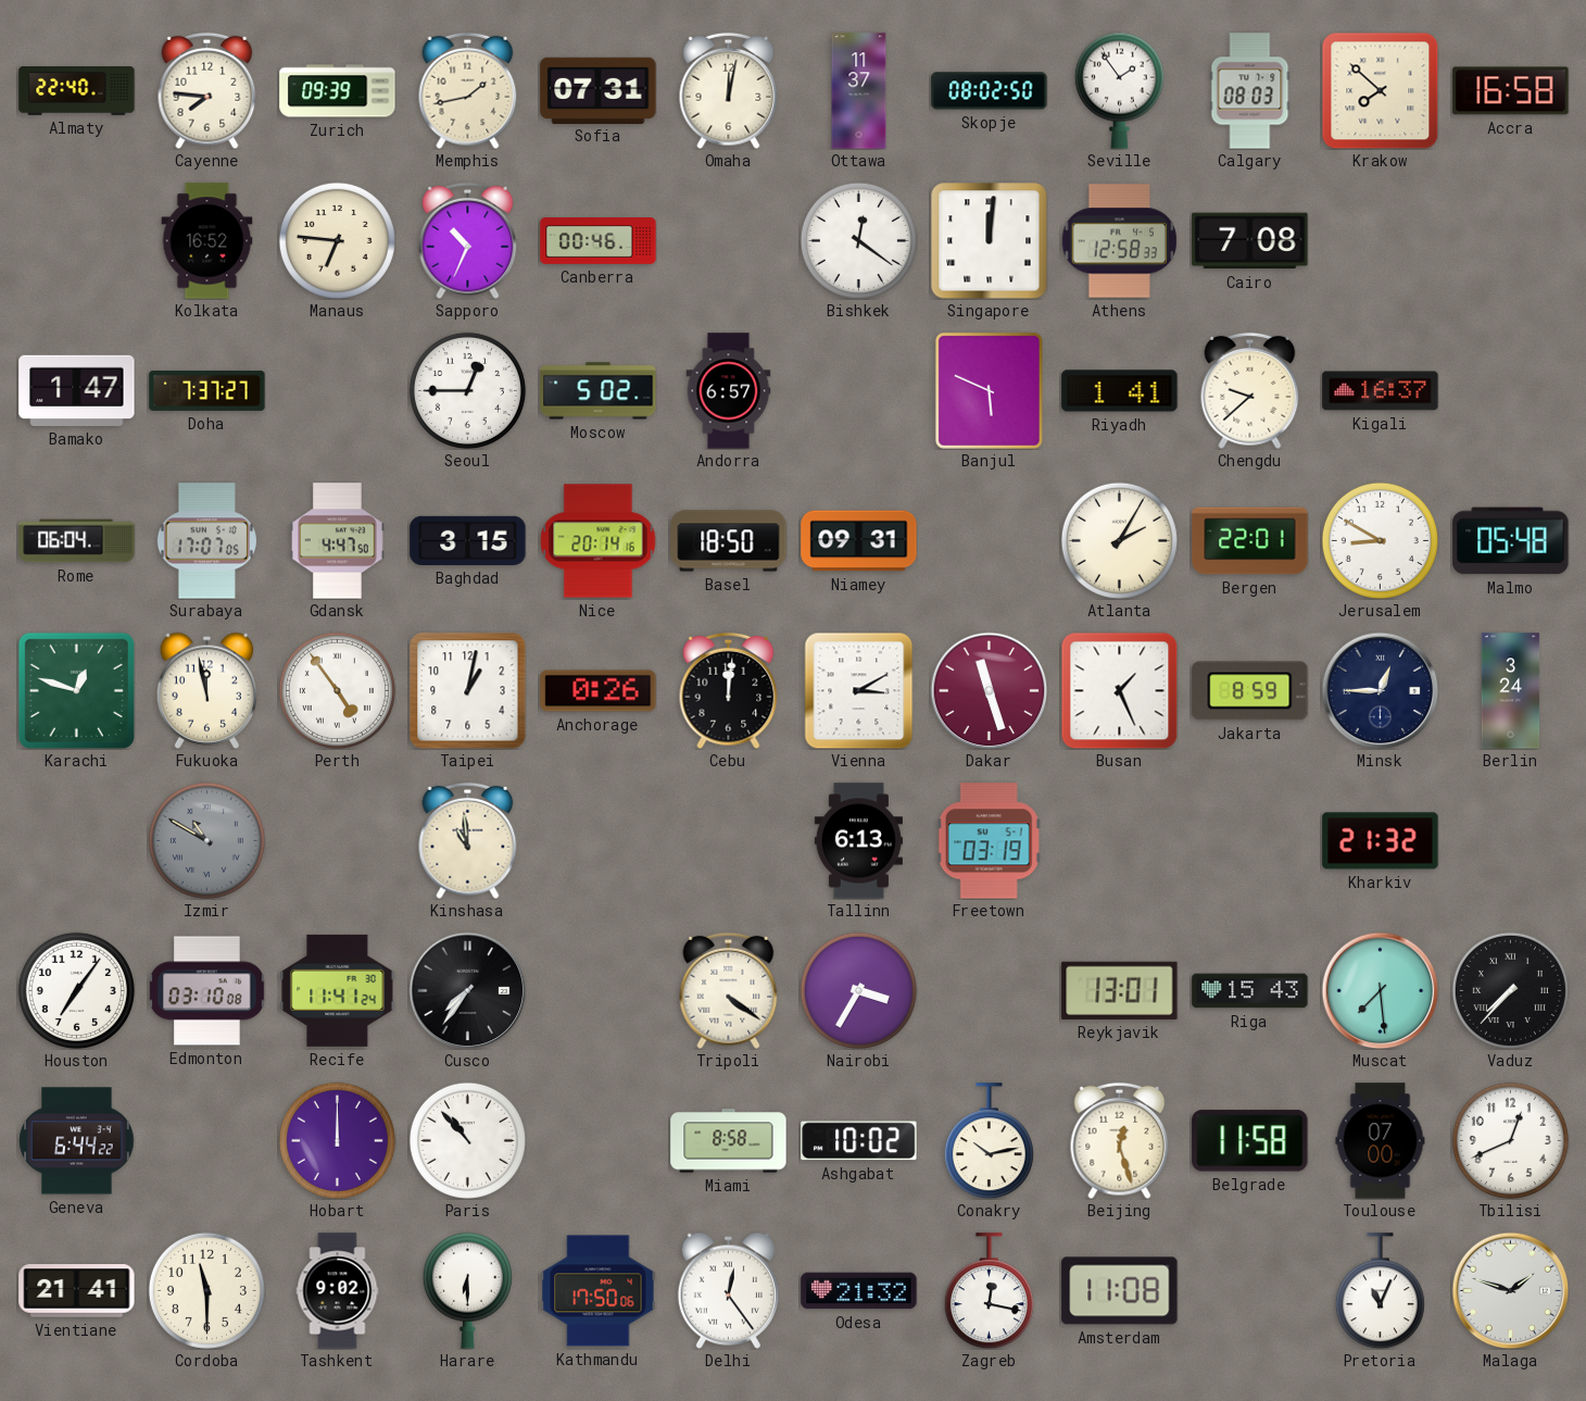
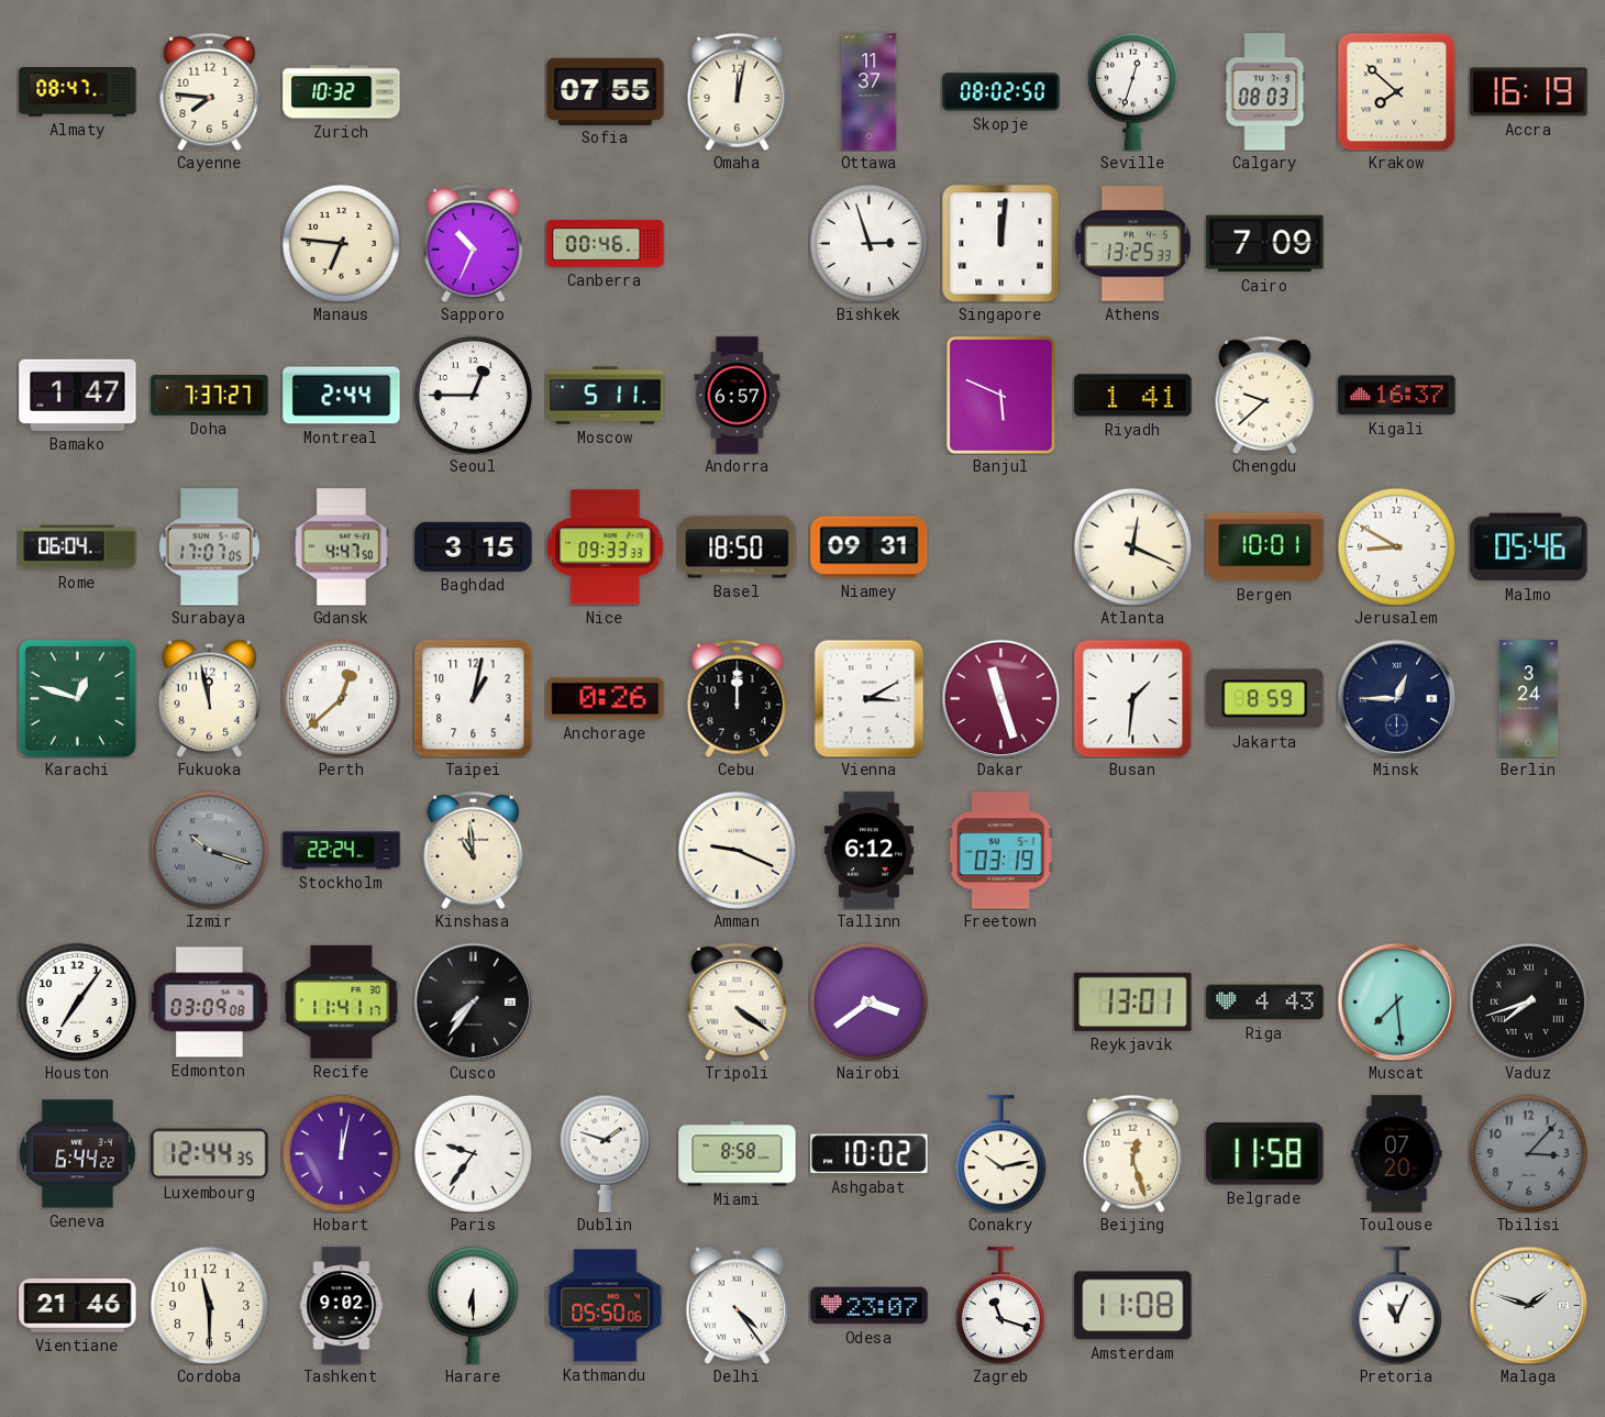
Almaty: 22:40 -> 08:47 (78, 92)
Zurich: 09:39 -> 10:32 (342, 92)
Memphis: 1:43 -> none (468, 90)
Sofia: 07:31 -> 07:55 (606, 91)
Seville: 1:54 -> 12:33 (1132, 91)
Accra: 16:58 -> 16:19 (1529, 92)
Kolkata: 16:52 -> none (207, 241)
Bishkek: 12:21 -> 2:57 (868, 243)
Athens: 12:58 -> 13:25 (1132, 244)
Cairo: 7:08 -> 7:09 (1265, 244)
Montreal: none -> 2:44 (342, 396)
Moscow: 5:02 -> 5:11 (606, 396)
Nice: 20:14 -> 09:33 (605, 547)
Atlanta: 2:05 -> 12:19 (1132, 546)
Bergen: 22:01 -> 10:01 (1265, 547)
Malmo: 05:48 -> 05:46 (1529, 547)
Perth: 4:54 -> 12:38 (341, 698)
Cebu: 12:01 -> 12:00 (738, 698)
Busan: 1:26 -> 1:31 (1132, 698)
Izmir: 10:50 -> 10:18 (209, 850)
Stockholm: none -> 22:24 (342, 851)
Amman: none -> 9:19 (737, 850)
Tallinn: 6:13 -> 6:12 (868, 851)
Kharkiv: 21:32 -> none (1381, 841)
Edmonton: 03:10 -> 03:09 (210, 1003)
Recife: 11:41:24 -> 11:41:17 (342, 1001)
Nairobi: 3:35 -> 3:39 (868, 1001)
Riga: 15:43 -> 4:43 (1265, 1003)
Vaduz: 7:37 -> 7:42 (1528, 1001)
Luxembourg: none -> 12:44 (210, 1154)
Hobart: 12:00 -> 12:02 (341, 1153)
Paris: 10:53 -> 9:36 (473, 1153)
Dublin: none -> 1:48 (605, 1153)
Toulouse: 07:00 -> 07:20 (1397, 1154)
Tbilisi: 12:41 -> 3:07 (1528, 1153)
Tbilisi dial: white -> grey (1528, 1153)
Vientiane: 21:41 -> 21:46 (78, 1306)
Kathmandu: 17:50 -> 05:50 (606, 1306)
Delhi: 12:24 -> 4:24 (737, 1305)
Odesa: 21:32 -> 23:07 (870, 1306)
Zagreb: 12:17 -> 11:18 (1000, 1306)
